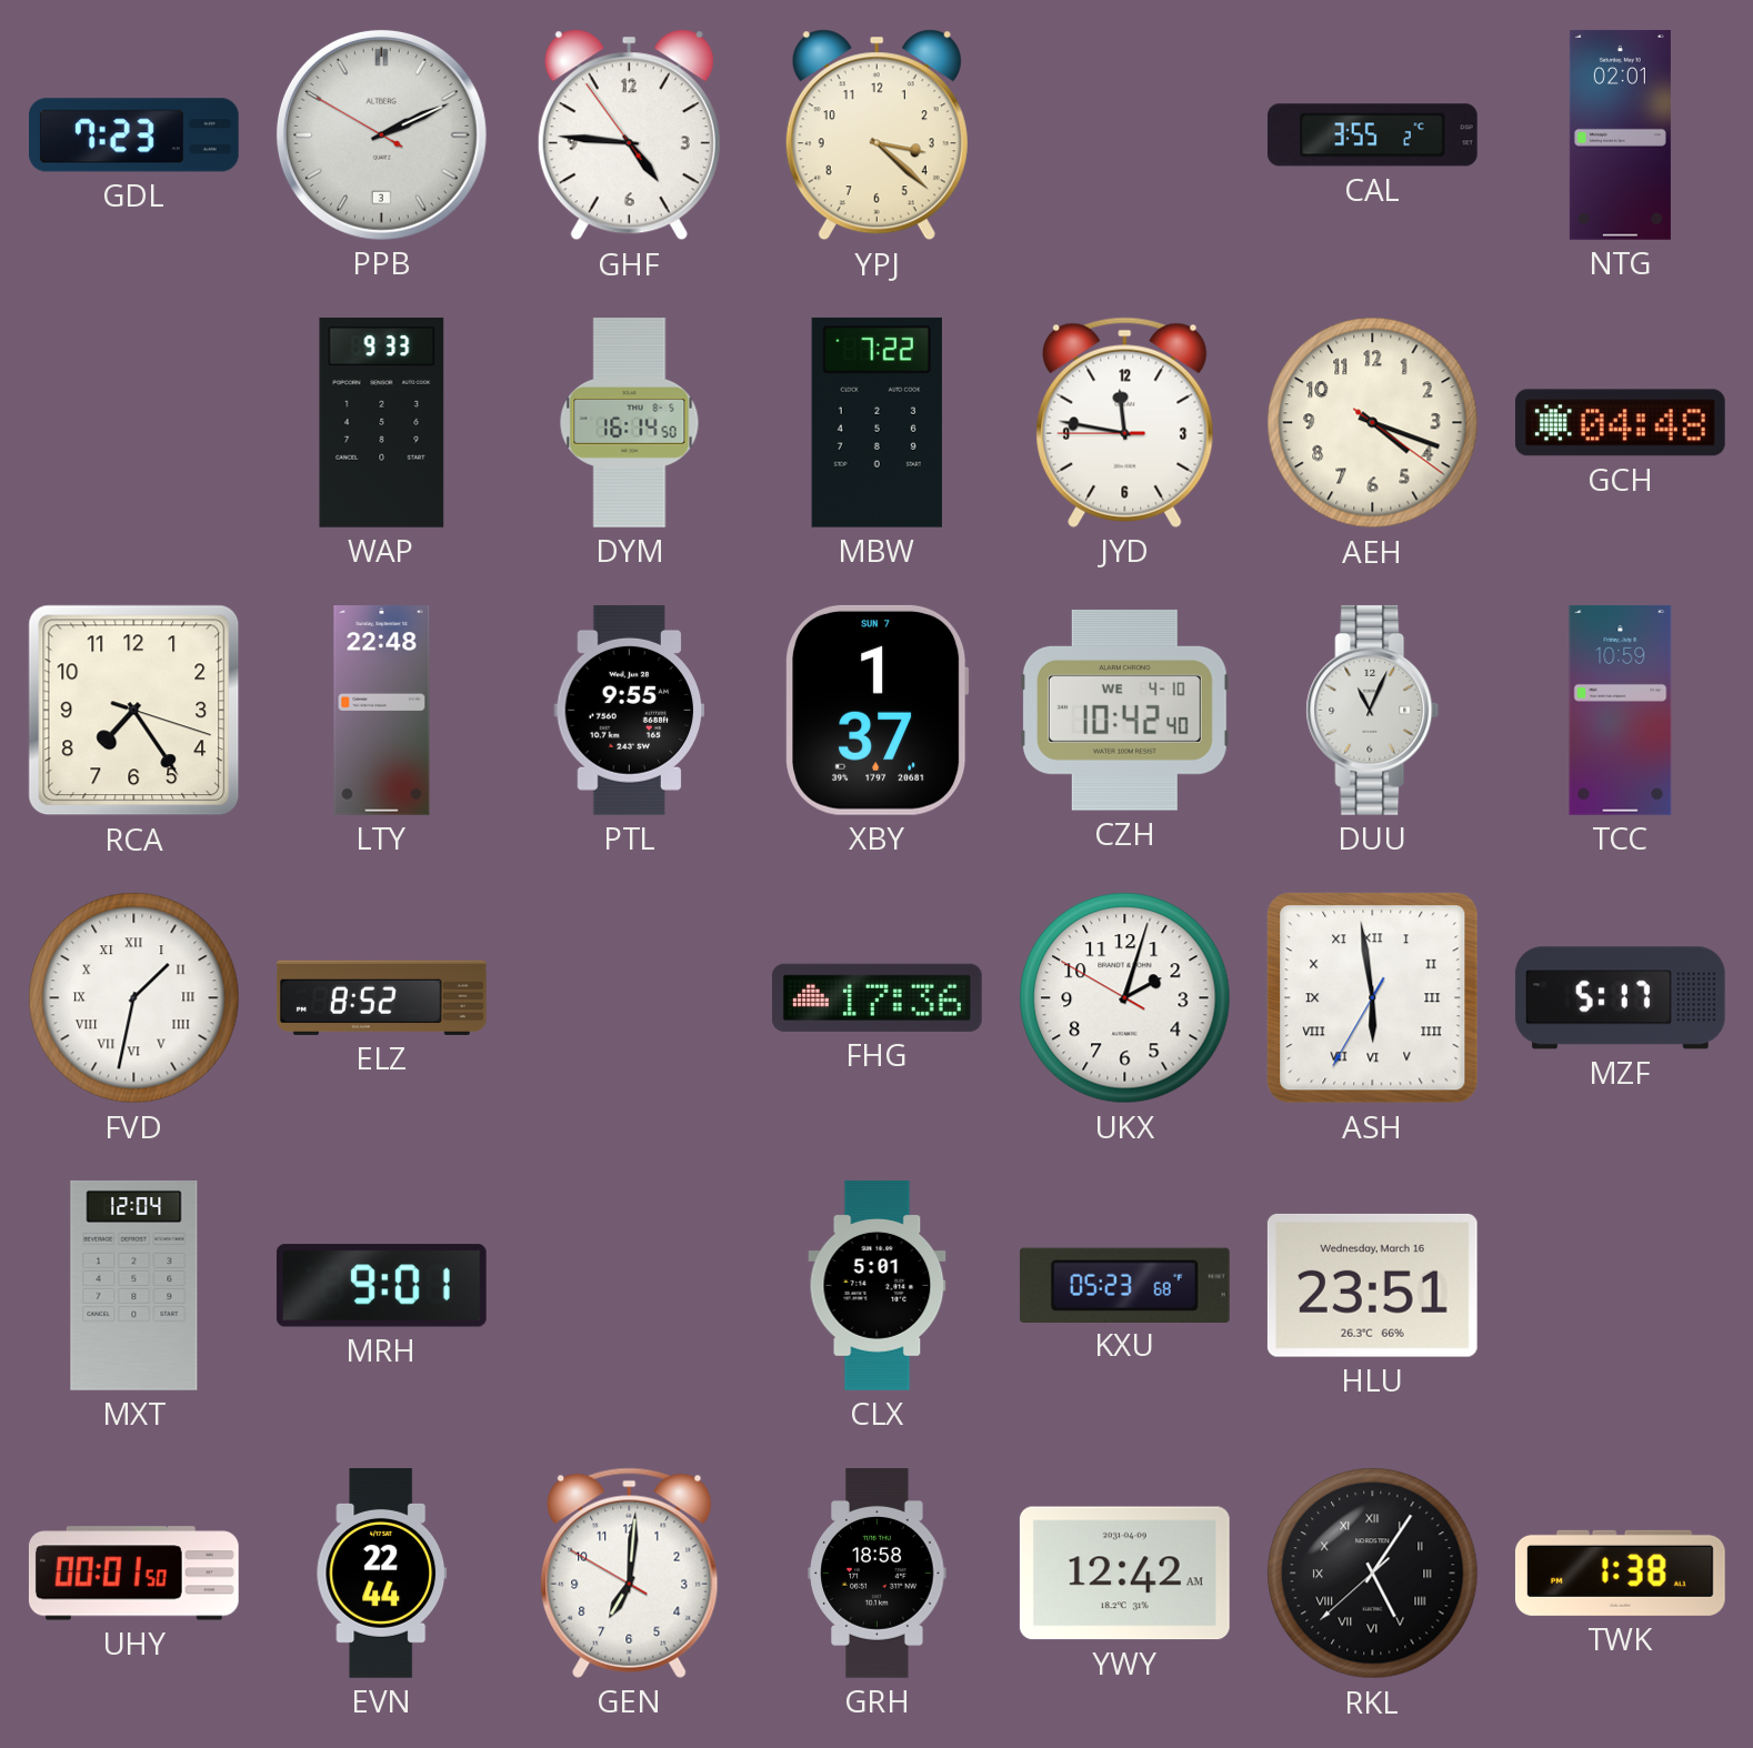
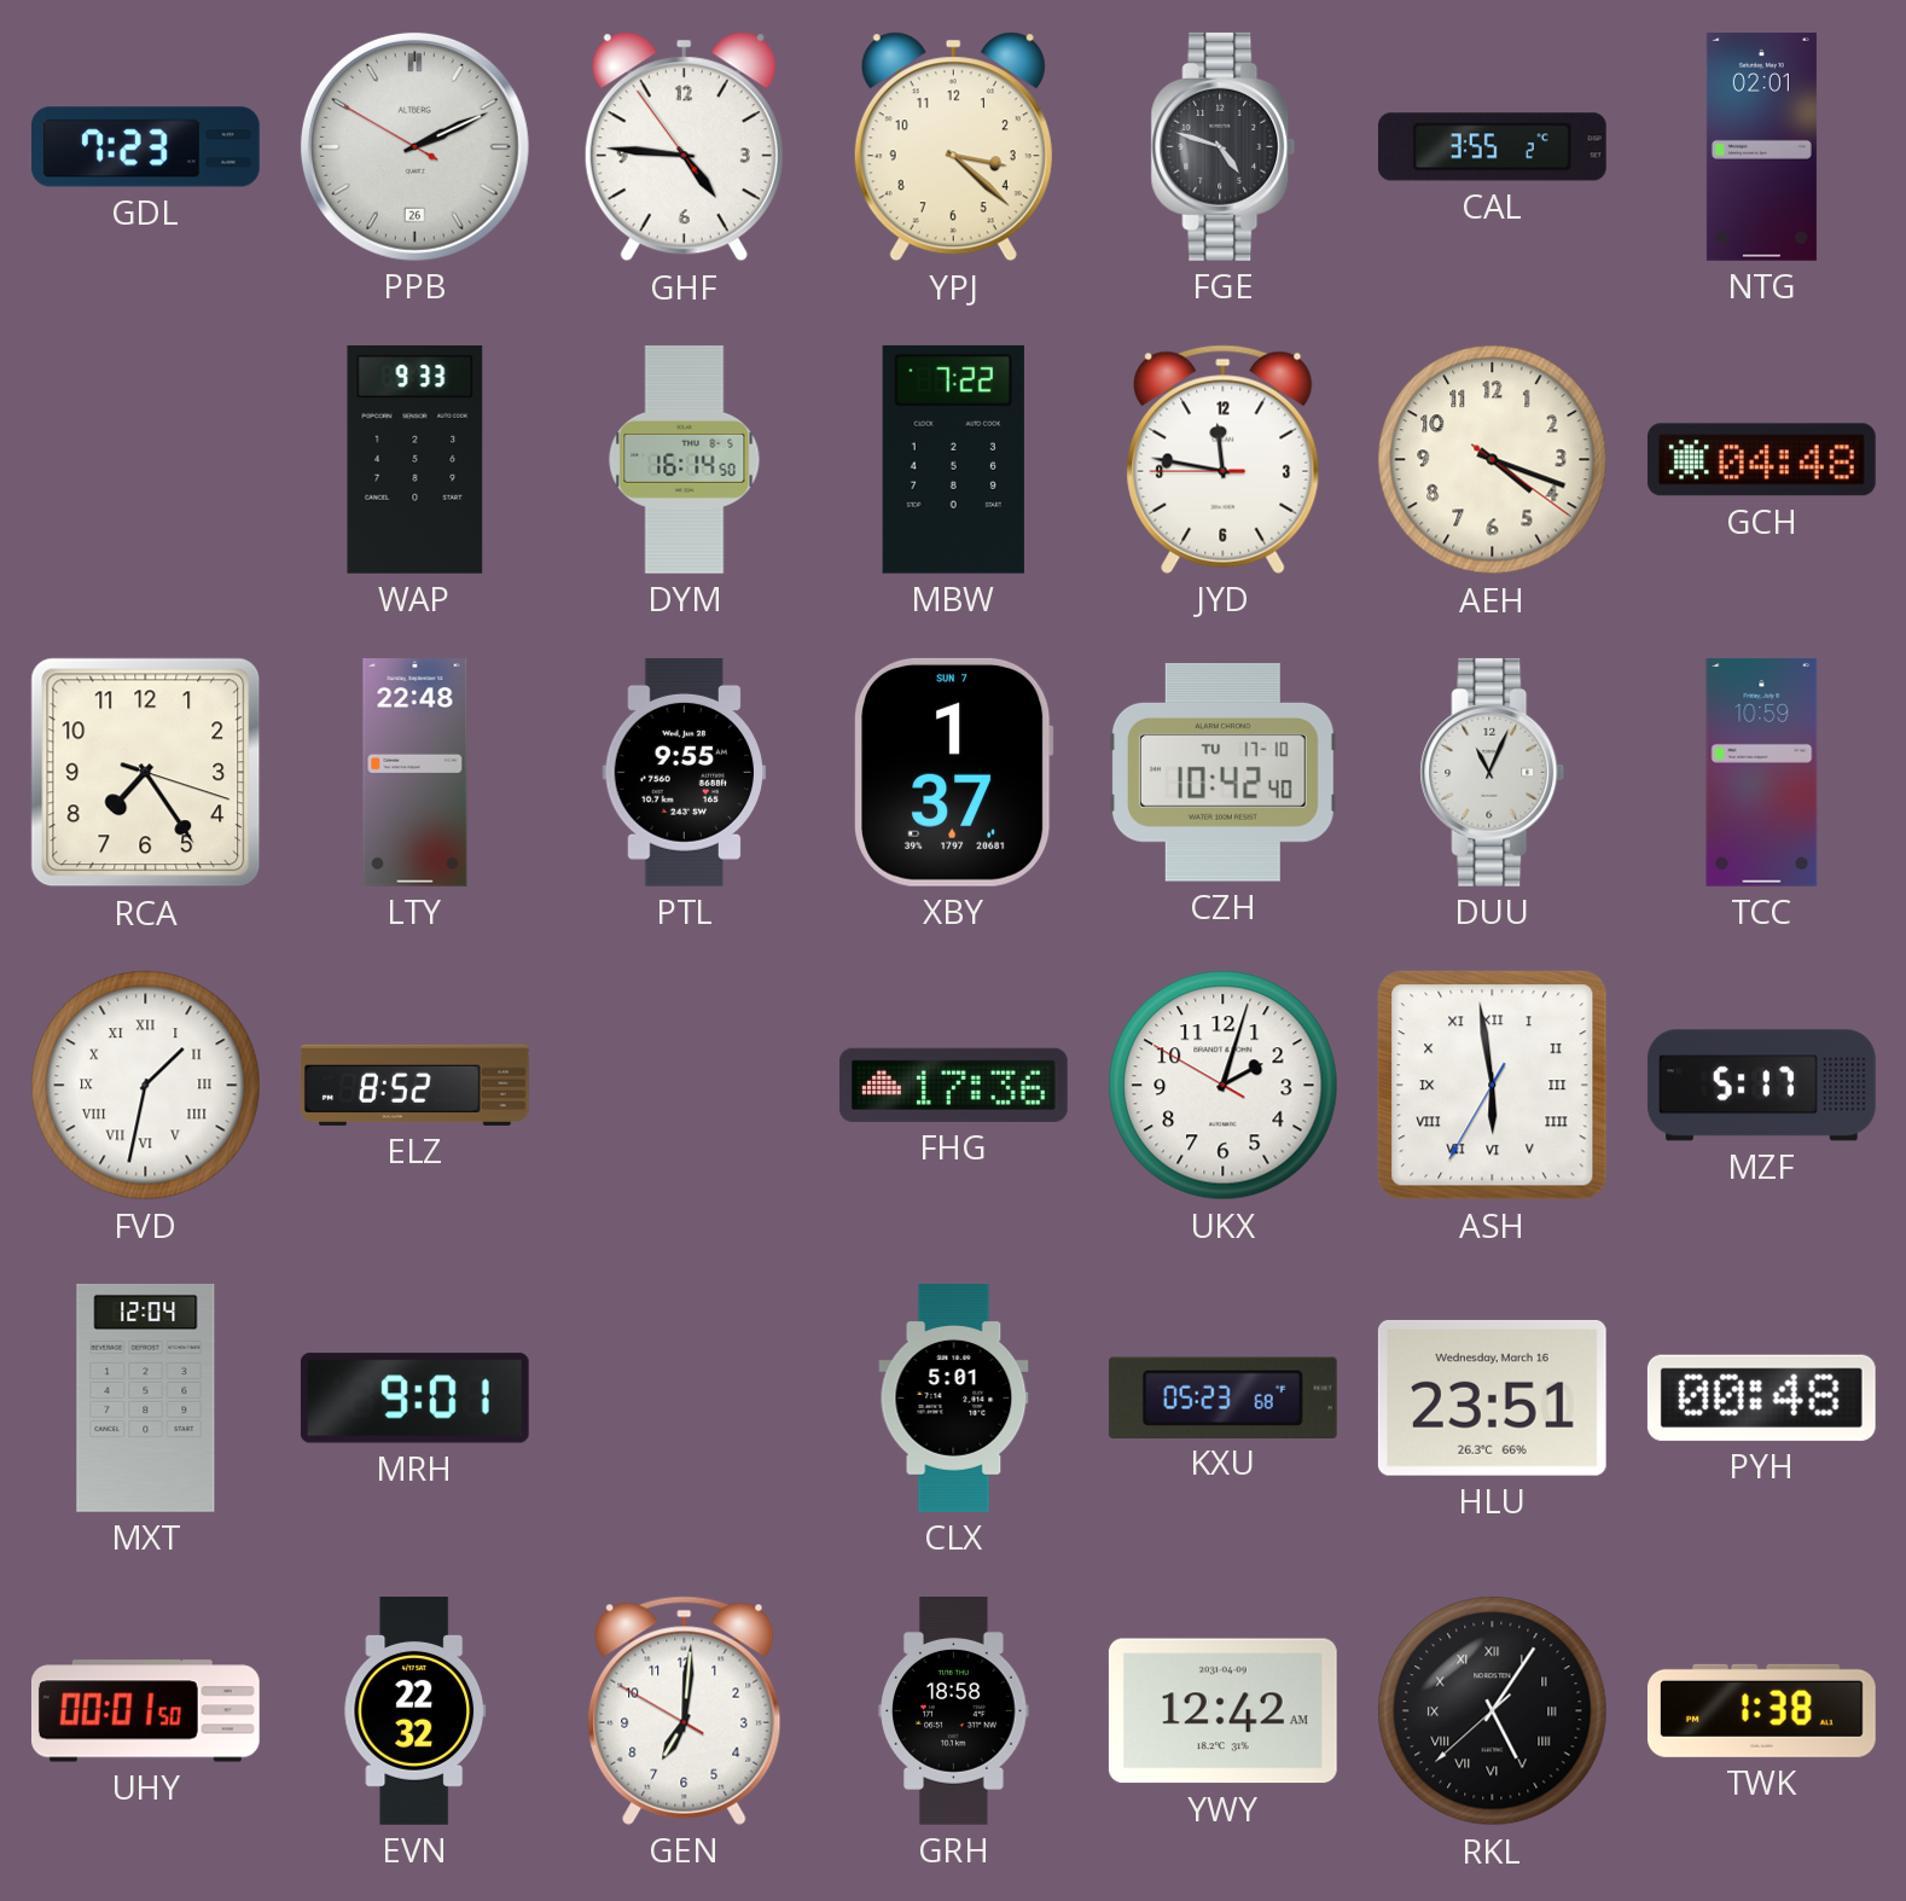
PPB date: 3 -> 26 (414, 146)
FGE: none -> 4:48 (1224, 146)
CZH date: WE 4-10 -> TU 17-10 (1222, 772)
PYH: none -> 00:48 (1761, 1397)
EVN: 22:44 -> 22:32 (416, 1711)
